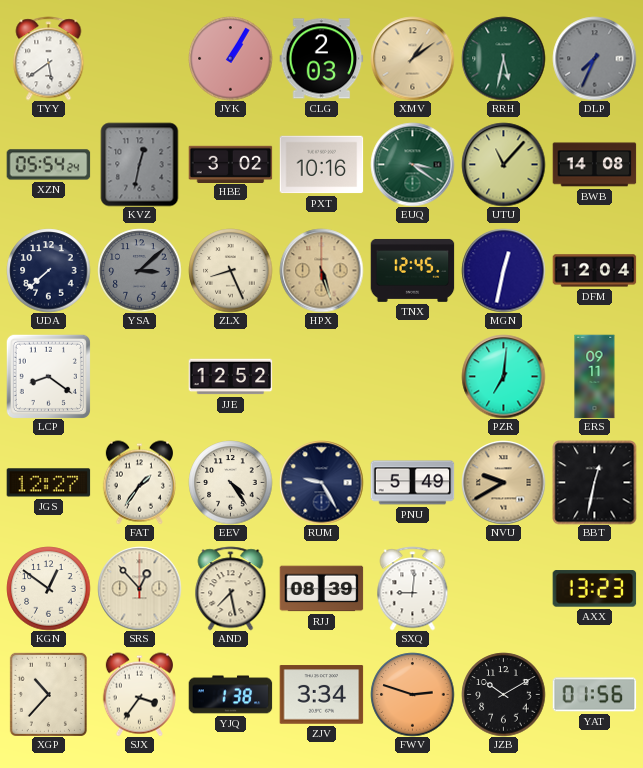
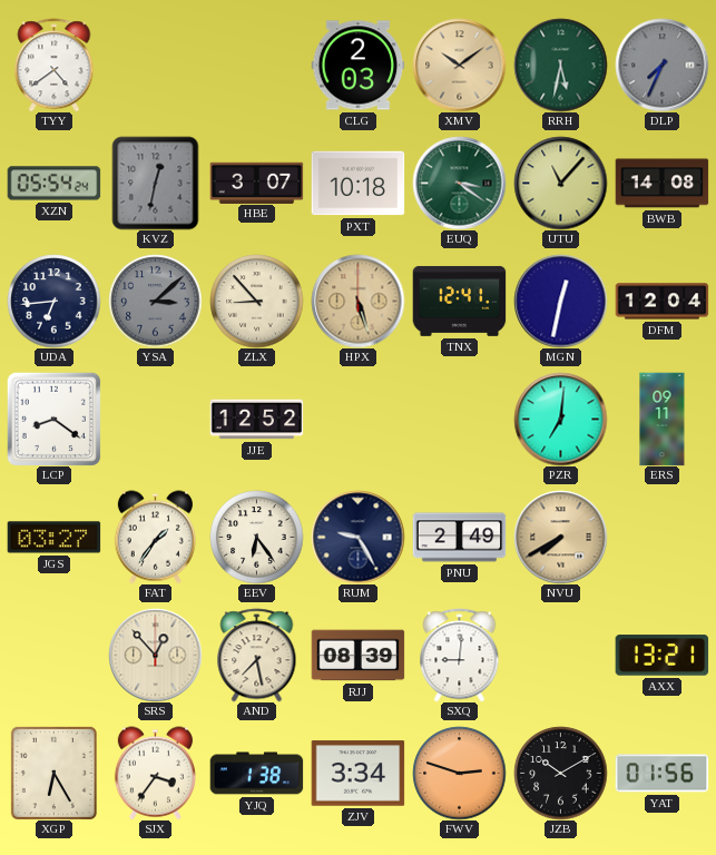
TYY: 5:39 -> 4:39 (55, 65)
JYK: 1:05 -> none (230, 58)
XMV: 1:09 -> 10:09 (459, 65)
HBE: 3:02 -> 3:07 (256, 183)
PXT: 10:16 -> 10:18 (357, 184)
UDA: 7:38 -> 6:44 (53, 301)
ZLX: 8:26 -> 8:53 (256, 301)
TNX: 12:45 -> 12:41 (459, 301)
JGS: 12:27 -> 03:27 (53, 538)
EEV: 4:24 -> 6:24 (256, 537)
PNU: 5:49 -> 2:49 (459, 538)
NVU: 9:40 -> 7:40 (560, 537)
BBT: 12:32 -> none (594, 482)
KGN: 12:51 -> none (48, 588)
AXX: 13:23 -> 13:21 (661, 656)
XGP: 10:37 -> 6:25 (53, 773)
